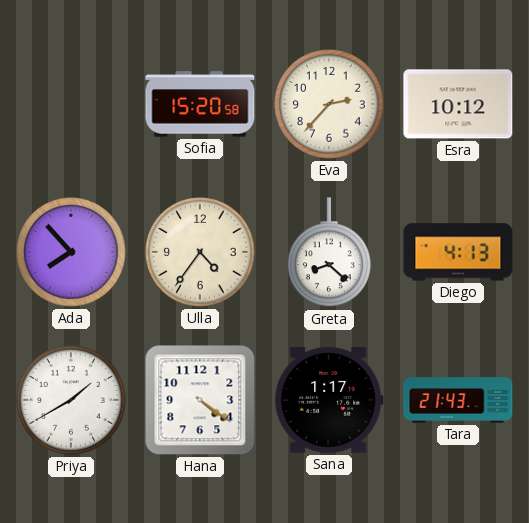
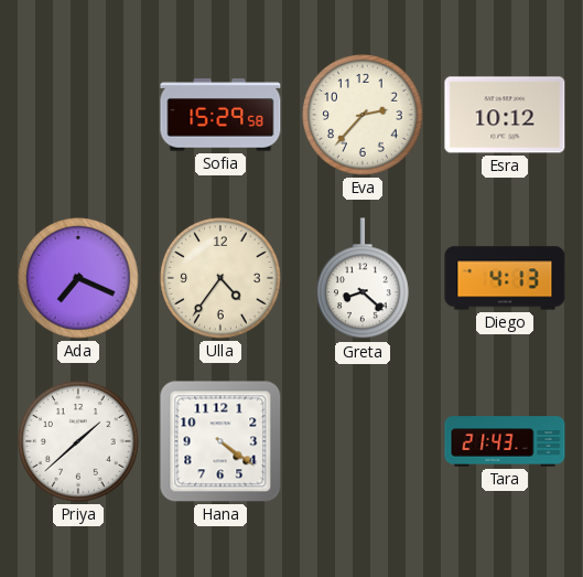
Sofia: 15:20 -> 15:29 (220, 115)
Ada: 7:53 -> 7:19 (78, 278)
Priya: 1:40 -> 1:38 (78, 441)
Sana: 1:17 -> none (329, 400)
